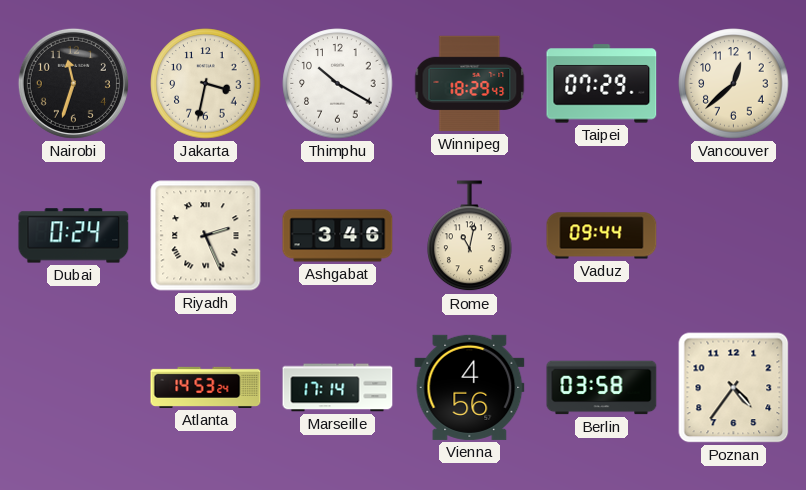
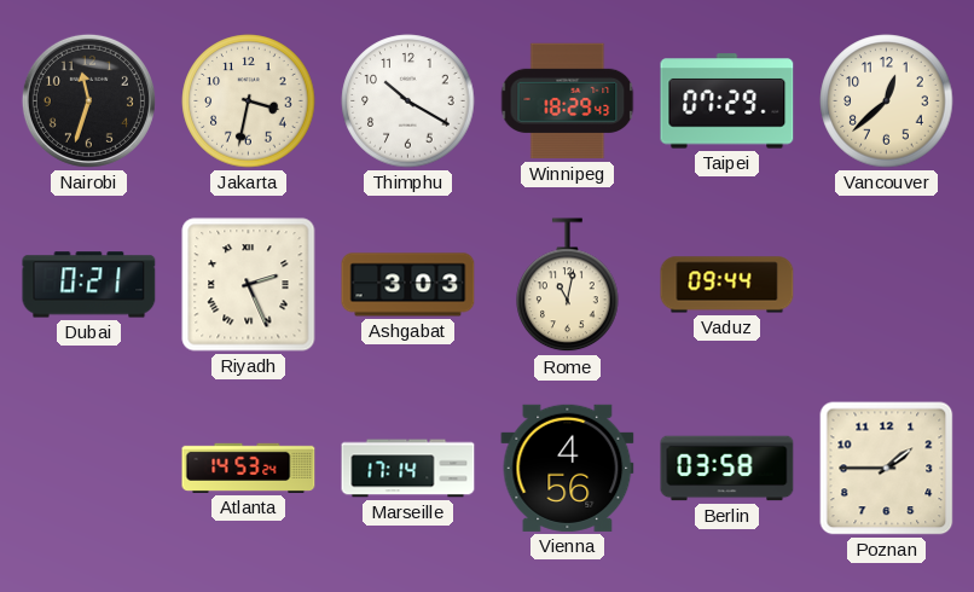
Dubai: 0:24 -> 0:21 (89, 285)
Ashgabat: 3:46 -> 3:03 (408, 285)
Poznan: 4:36 -> 1:45 (887, 469)
